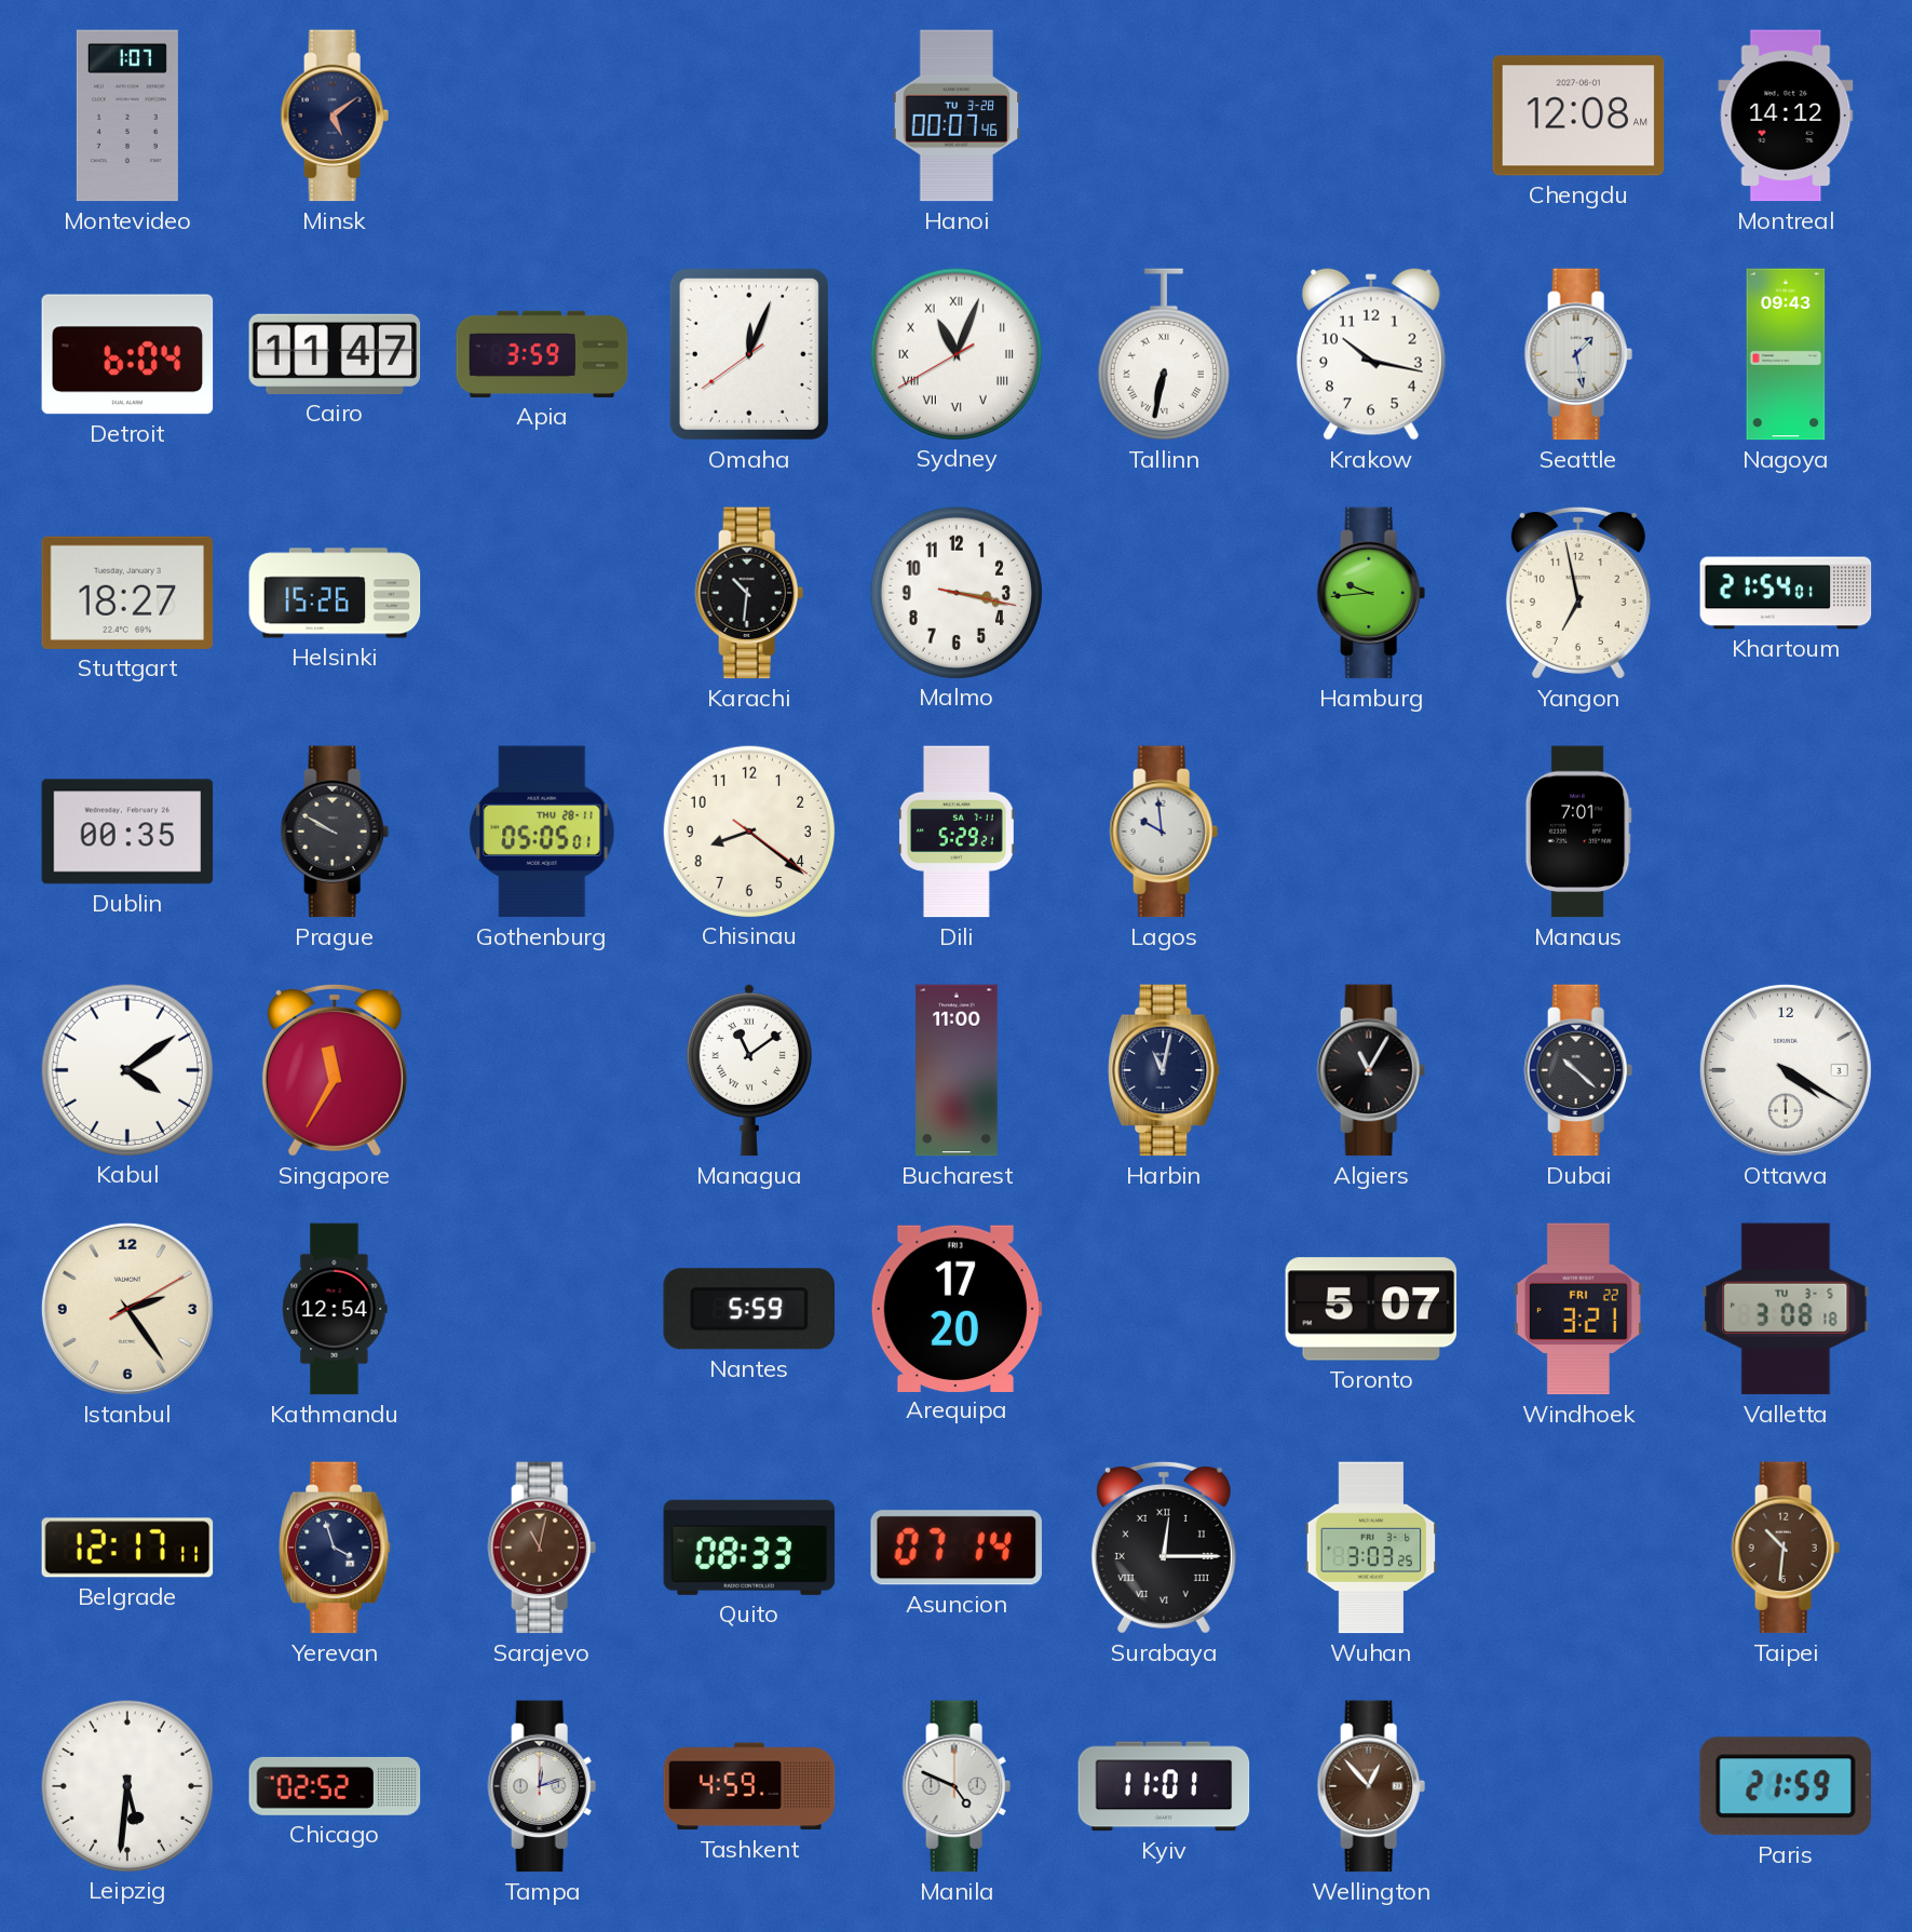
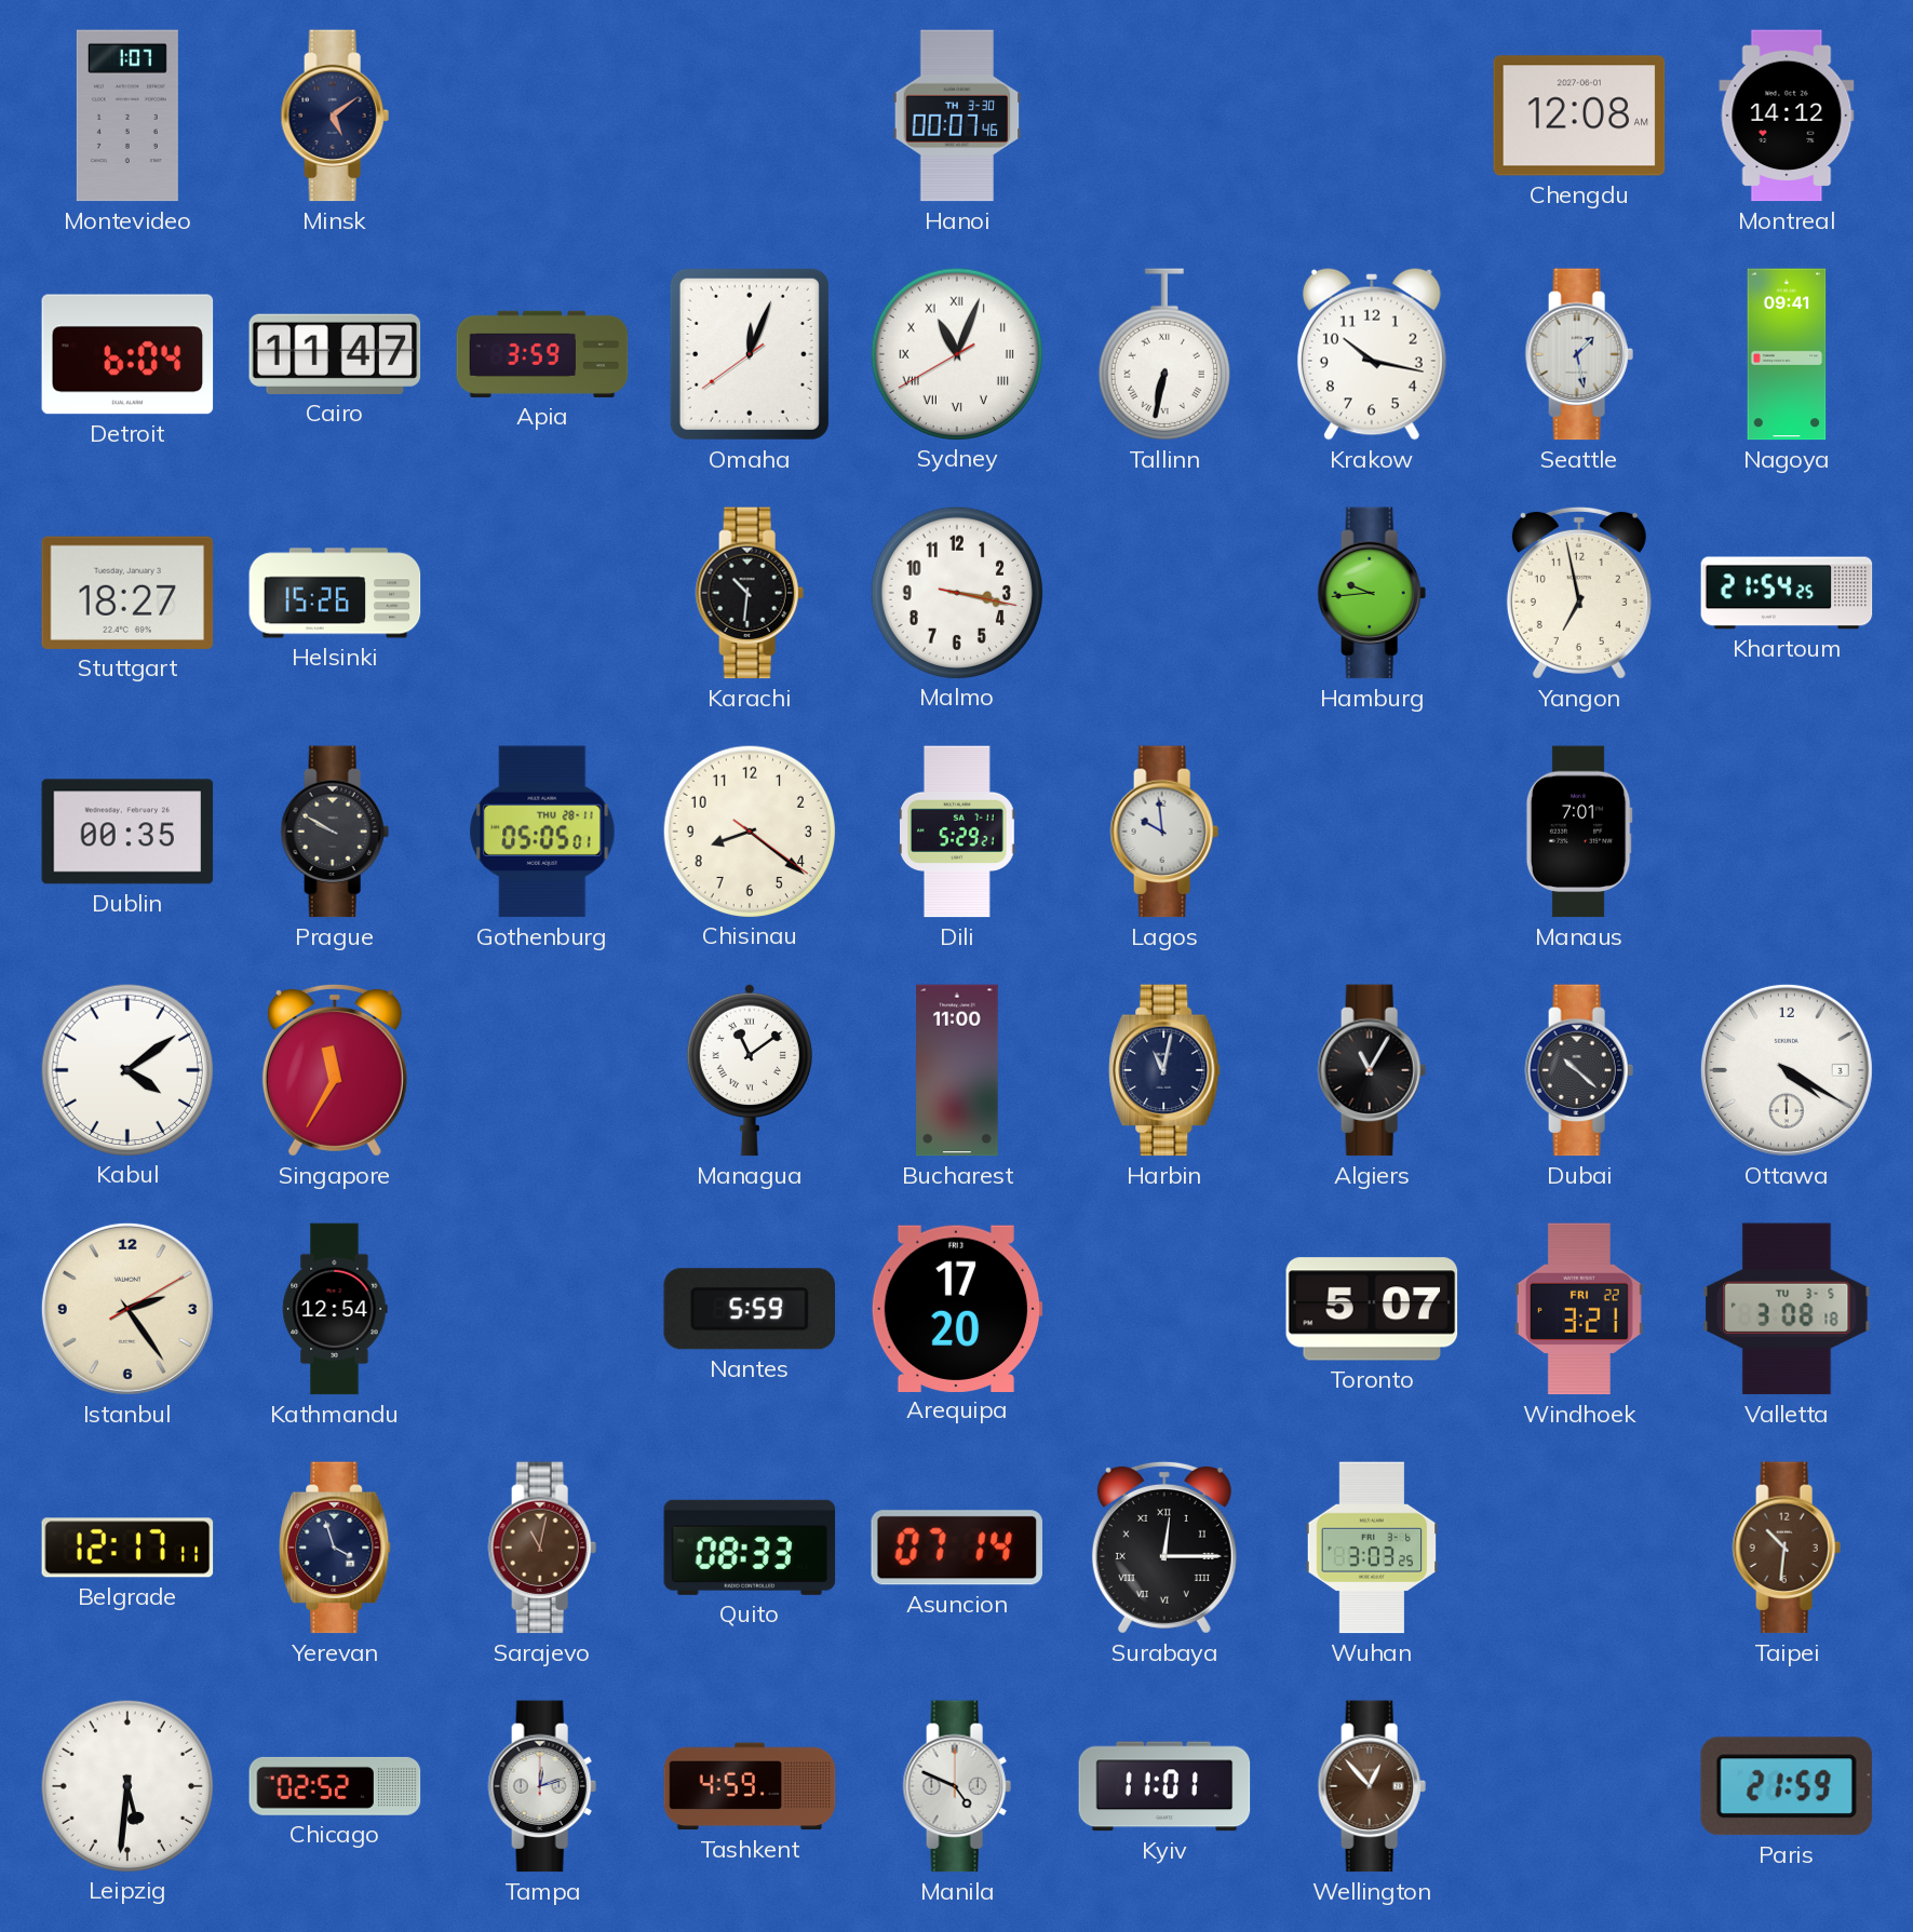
Hanoi date: TU 3-28 -> TH 3-30 (957, 116)
Nagoya: 09:43 -> 09:41 (1787, 354)
Khartoum: 21:54:01 -> 21:54:25 (1787, 593)
